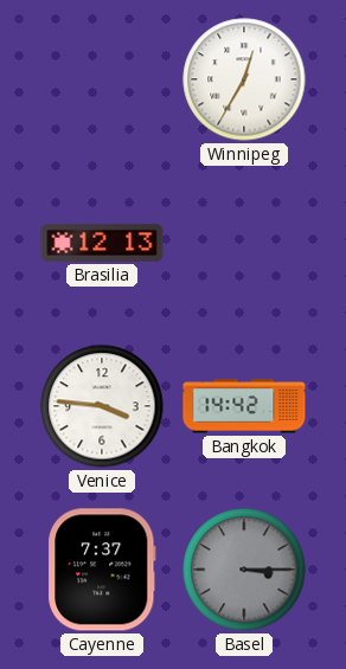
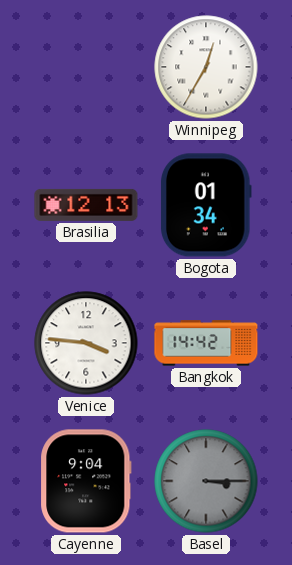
Bogota: none -> 01:34 (207, 205)
Cayenne: 7:37 -> 9:04 (86, 481)
